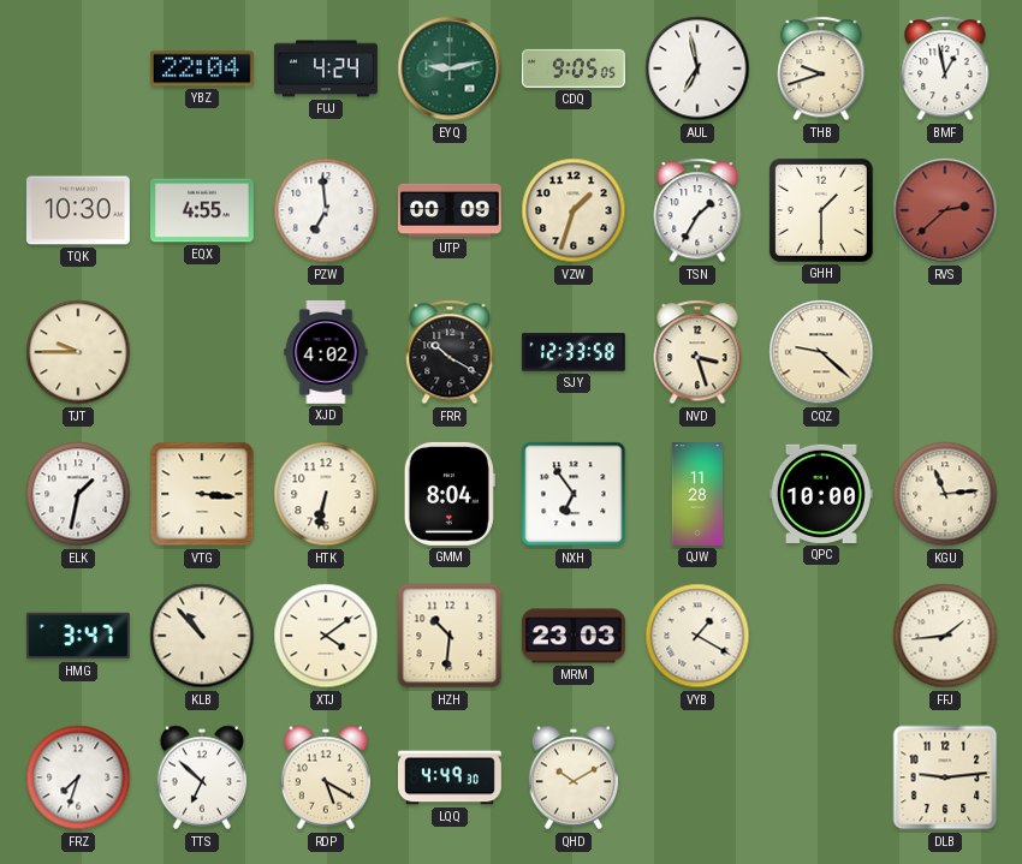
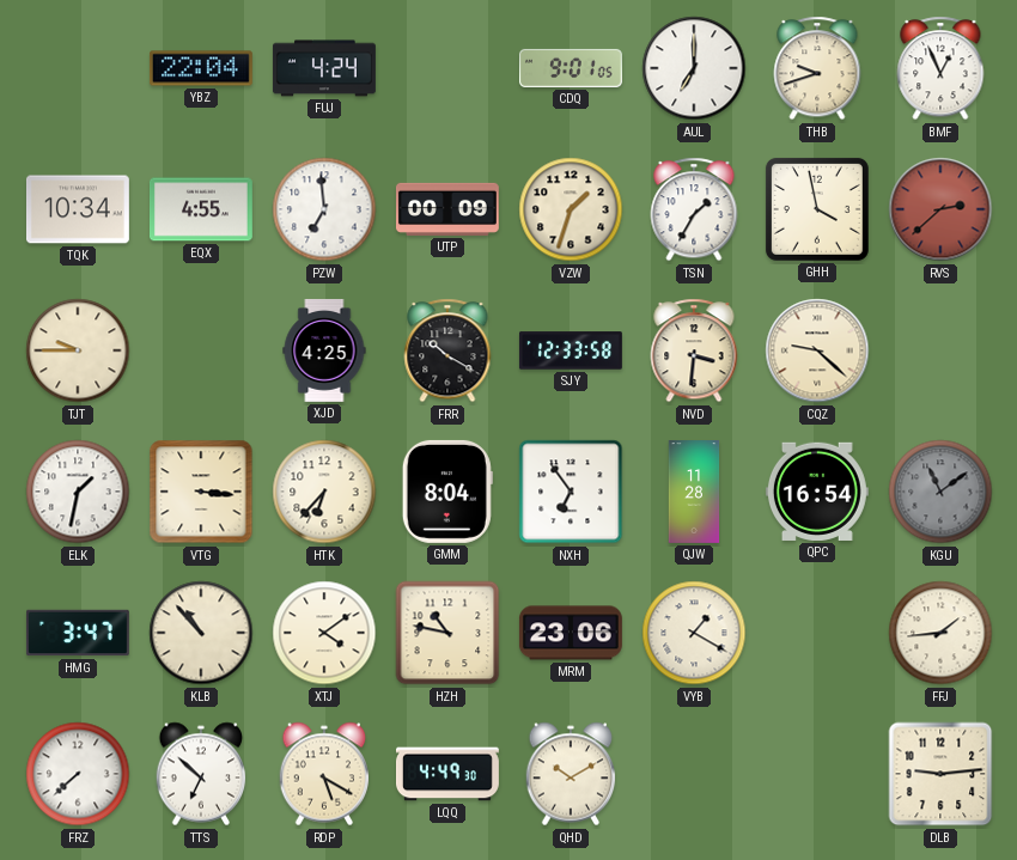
EYQ: 9:13 -> none (450, 68)
CDQ: 9:05 -> 9:01 (571, 68)
AUL: 6:58 -> 7:00 (694, 68)
BMF: 12:58 -> 12:56 (940, 68)
TQK: 10:30 -> 10:34 (78, 209)
GHH: 1:30 -> 3:58 (817, 209)
XJD: 4:02 -> 4:25 (324, 350)
NVD: 3:27 -> 3:31 (694, 350)
HTK: 6:32 -> 6:37 (324, 492)
QPC: 10:00 -> 16:54 (817, 492)
KGU: 11:14 -> 11:09 (940, 492)
KGU dial: cream -> grey (940, 492)
HZH: 10:31 -> 10:47 (447, 633)
MRM: 23:03 -> 23:06 (571, 633)
FRZ: 7:33 -> 7:38 (78, 774)
